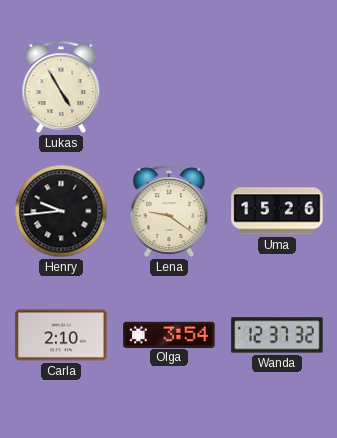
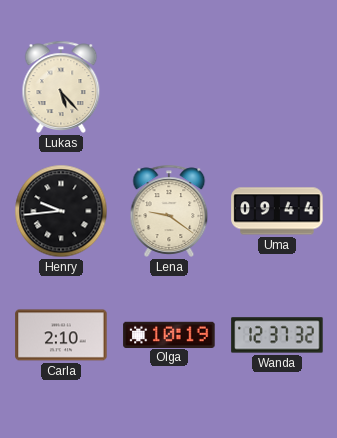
Lukas: 4:55 -> 5:23 (61, 87)
Uma: 15:26 -> 09:44 (277, 211)
Olga: 3:54 -> 10:19 (169, 334)
